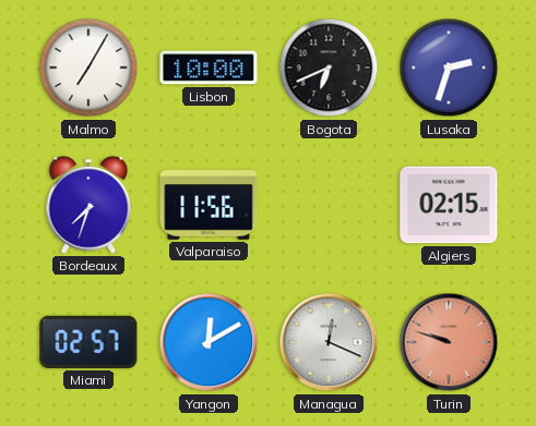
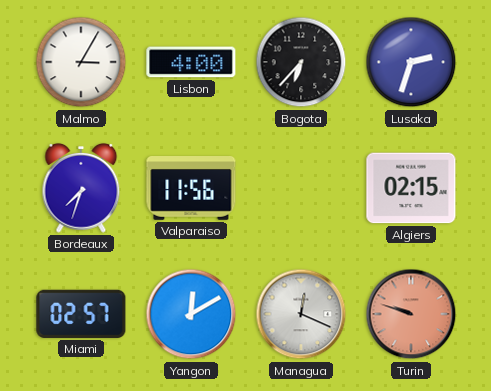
Malmo: 7:05 -> 3:05 (81, 62)
Lisbon: 10:00 -> 4:00 (191, 62)
Bogota: 6:41 -> 6:37 (301, 62)
